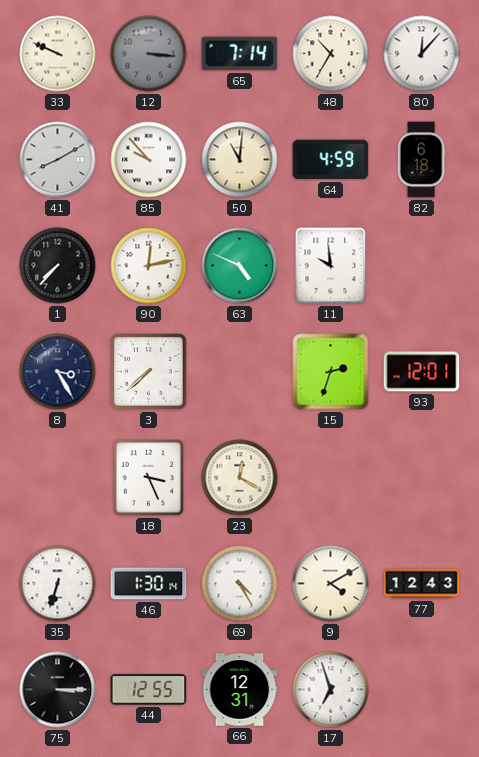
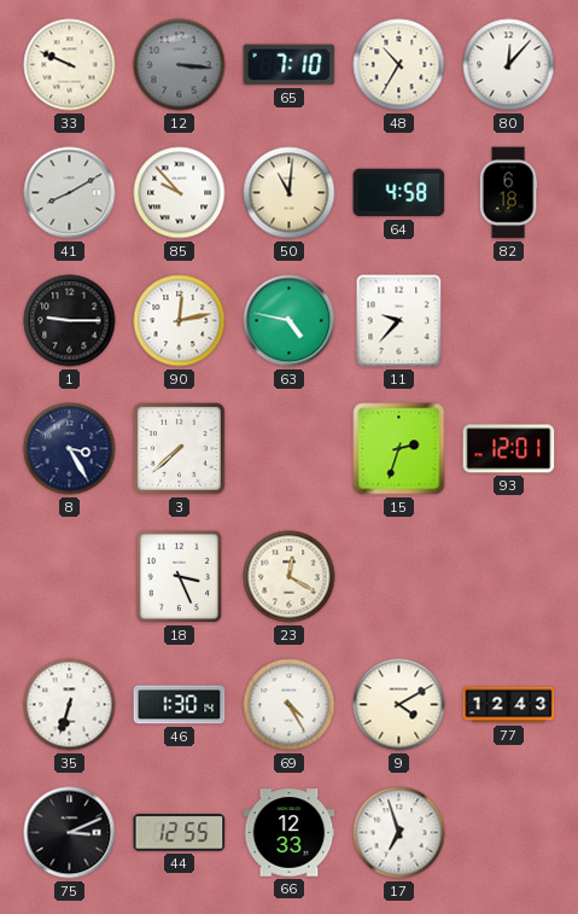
65: 7:14 -> 7:10 (290, 65)
64: 4:59 -> 4:58 (399, 193)
1: 7:37 -> 9:15 (70, 321)
63: 4:49 -> 4:47 (290, 321)
11: 9:59 -> 9:37 (399, 321)
75: 3:15 -> 3:11 (70, 833)
66: 12:31 -> 12:33 (290, 833)
